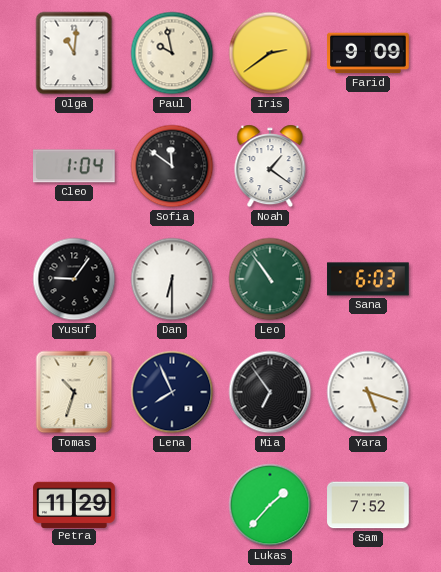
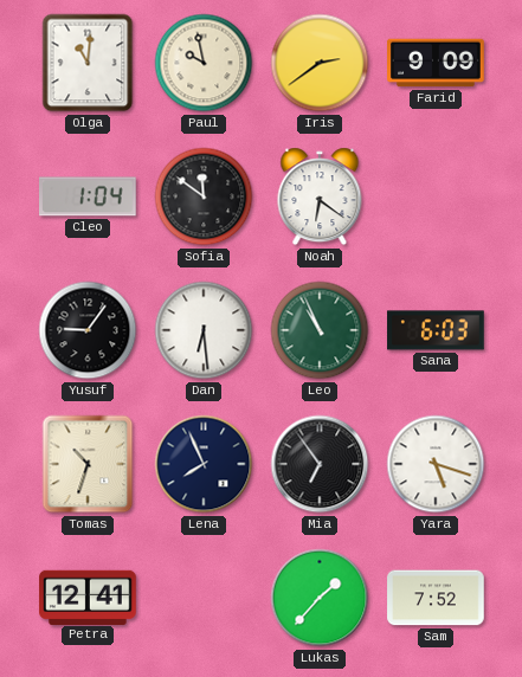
Noah: 1:21 -> 6:21 (320, 196)
Dan: 6:30 -> 6:29 (204, 330)
Leo: 10:54 -> 10:56 (320, 330)
Petra: 11:29 -> 12:41 (88, 597)
